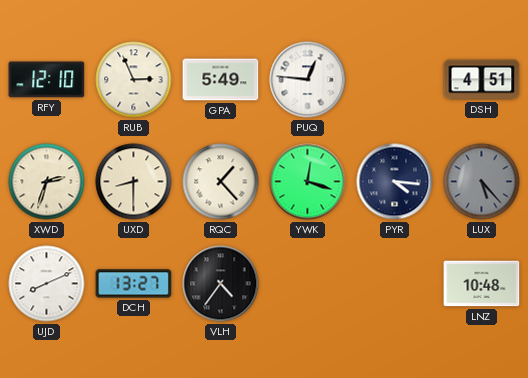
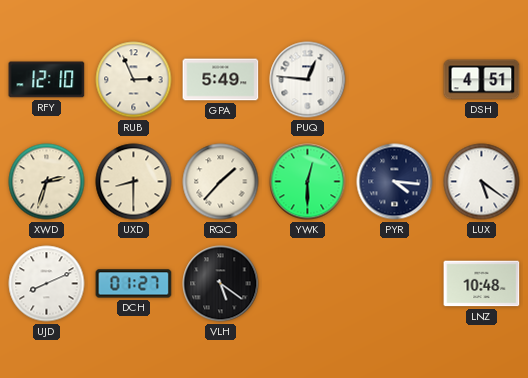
RQC: 1:23 -> 1:37 (221, 182)
YWK: 12:18 -> 12:30 (308, 182)
LUX: 5:23 -> 5:21 (482, 182)
LUX dial: grey -> white (482, 182)
DCH: 13:27 -> 01:27 (134, 284)
VLH: 4:36 -> 5:21 (221, 284)
